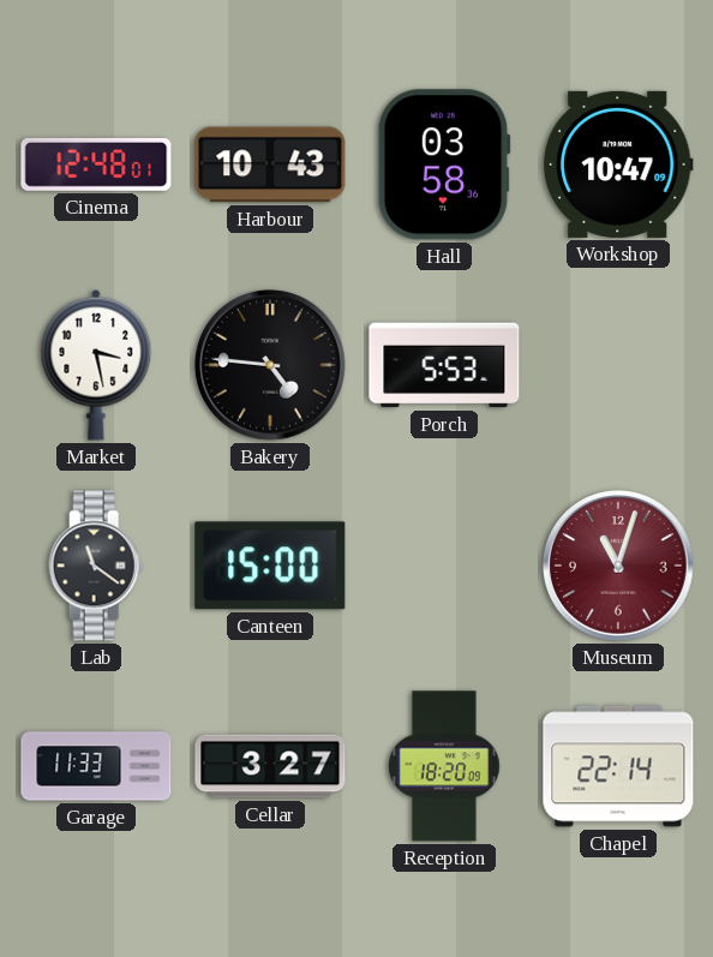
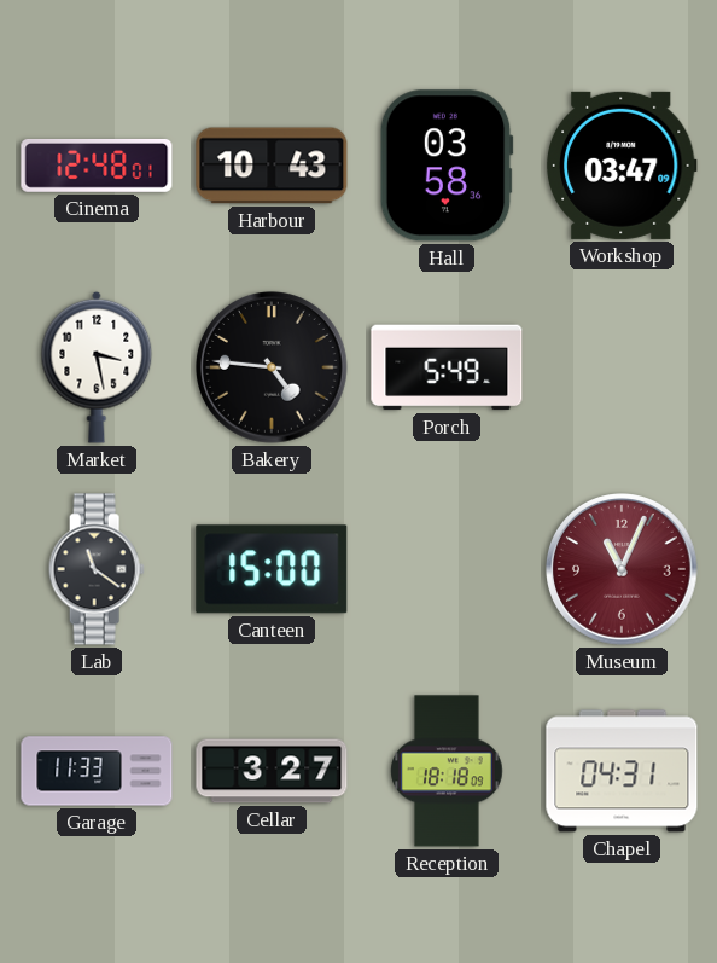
Workshop: 10:47 -> 03:47 (622, 166)
Porch: 5:53 -> 5:49 (447, 367)
Museum: 11:03 -> 11:04 (622, 569)
Reception: 18:20 -> 18:18 (447, 771)
Chapel: 22:14 -> 04:31 (622, 771)
